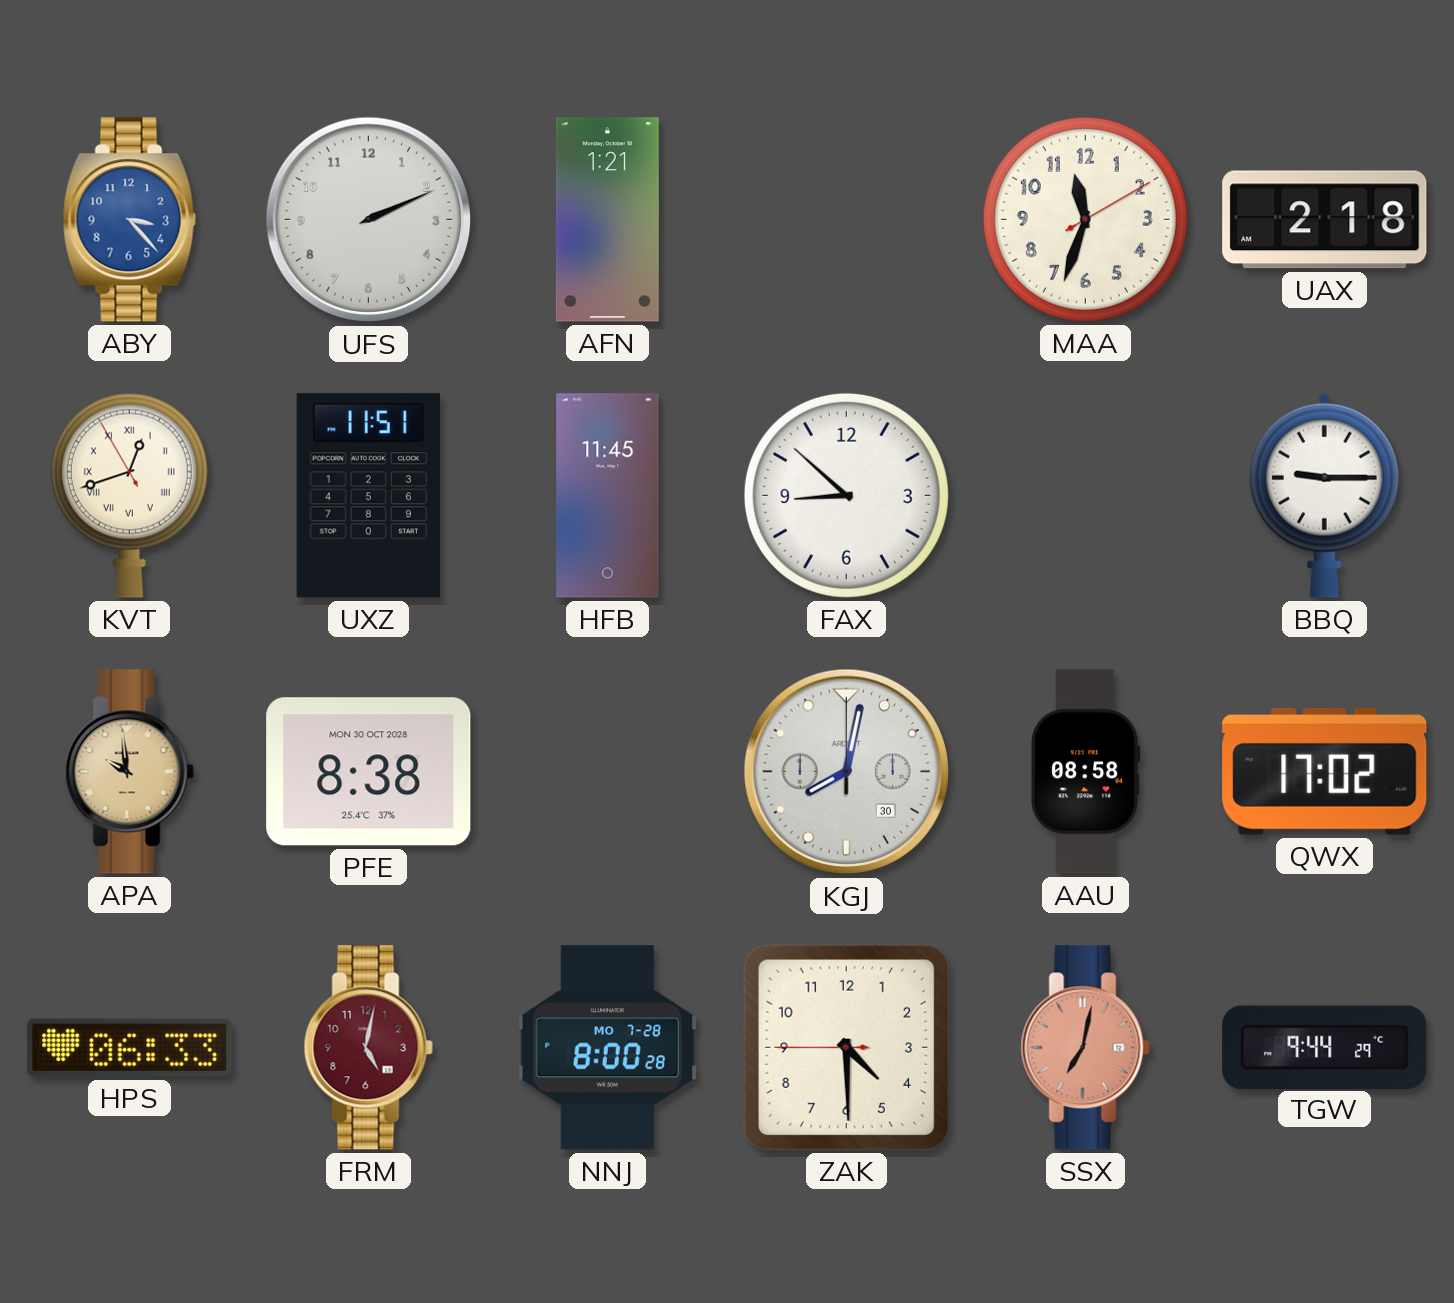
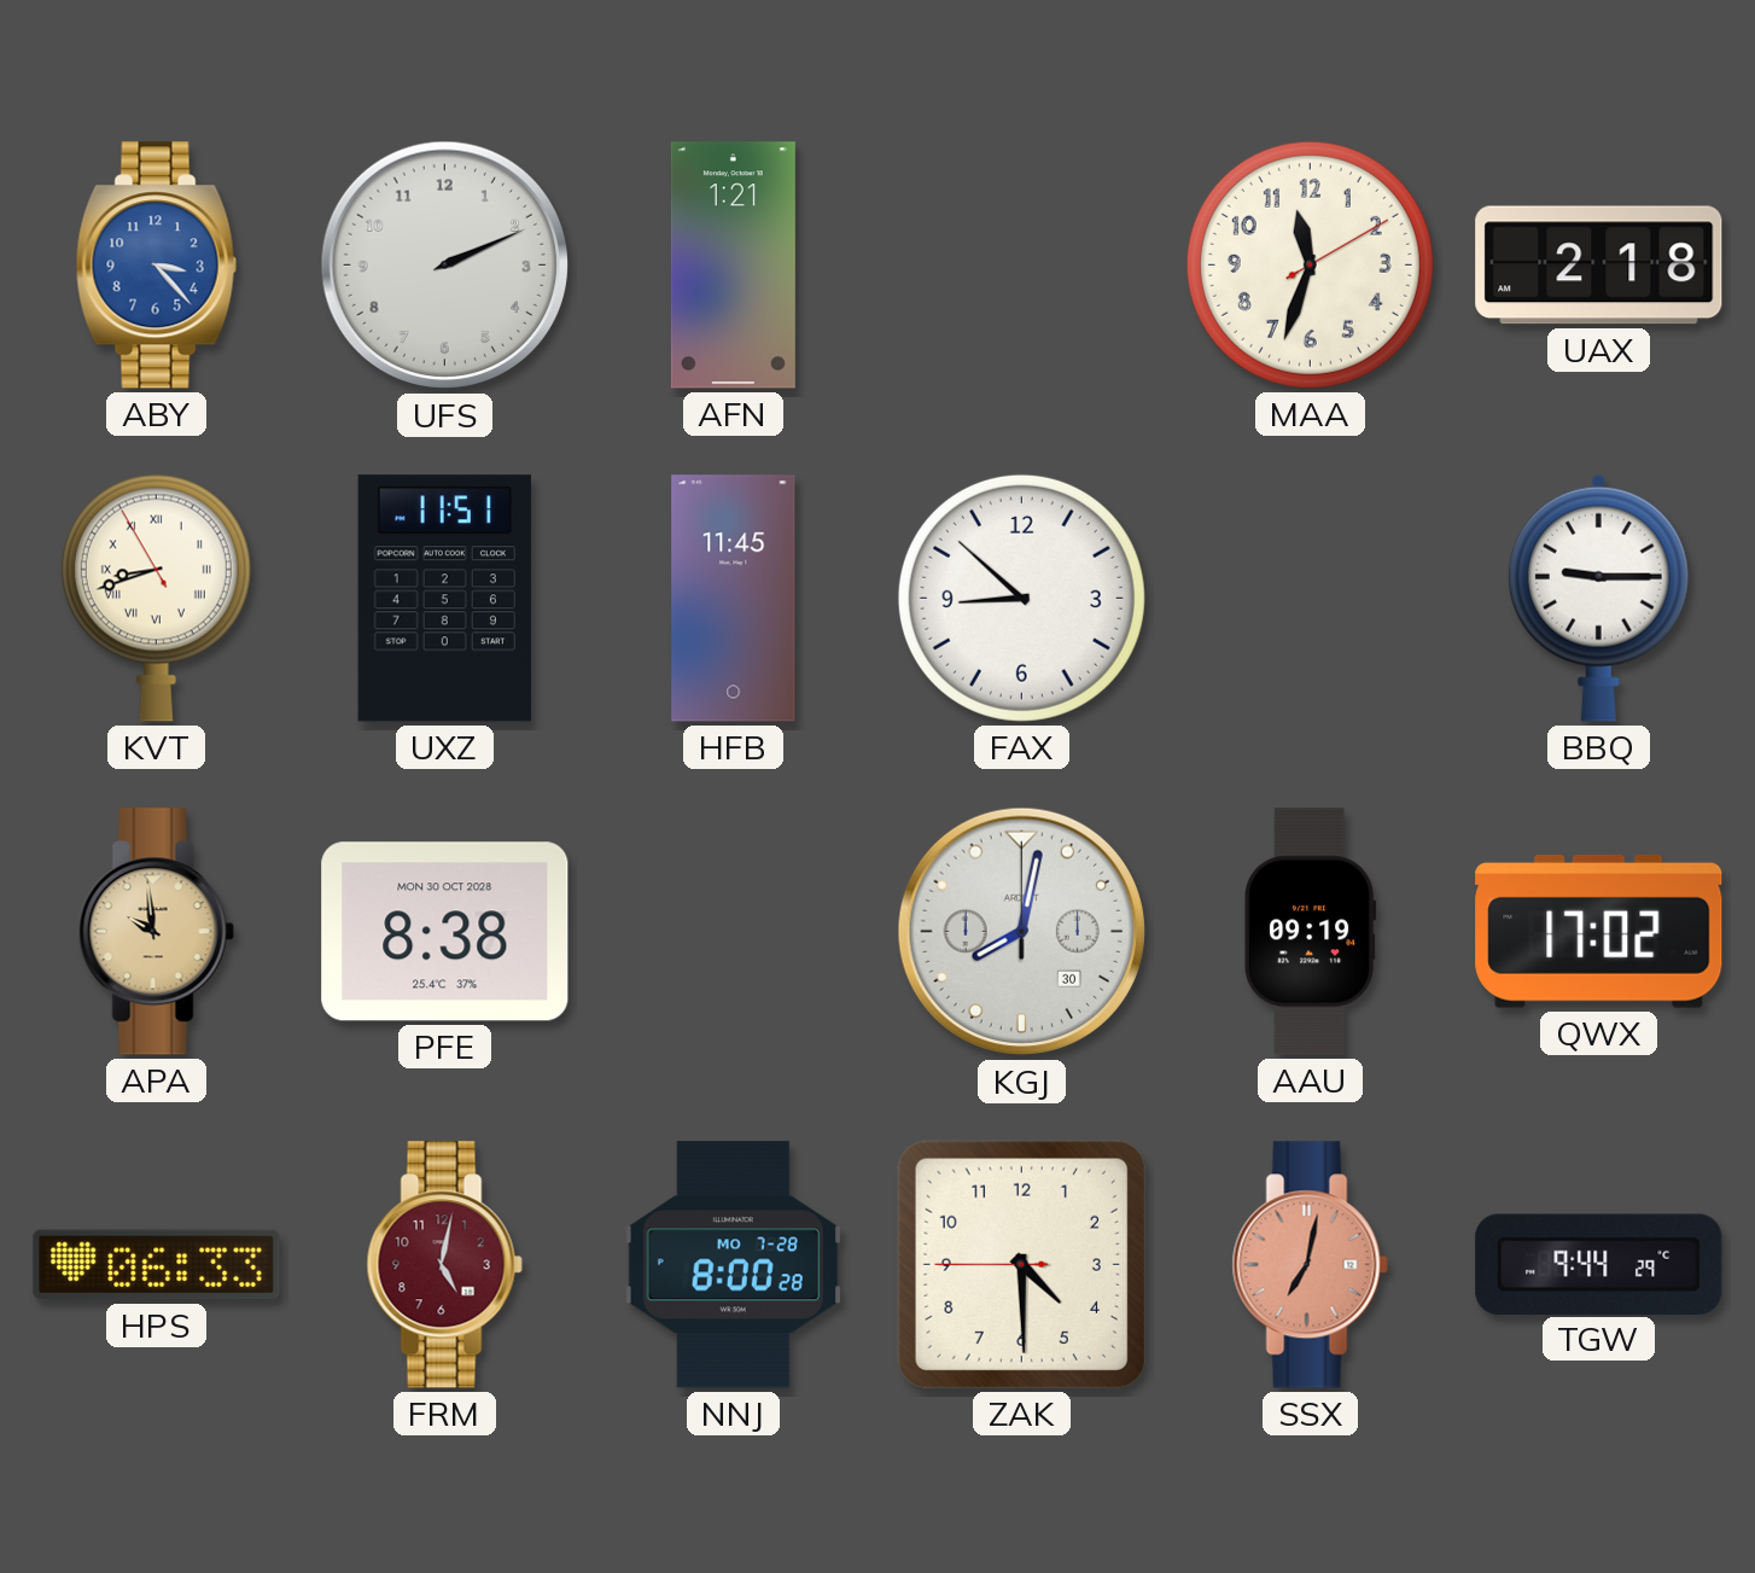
KVT: 12:41 -> 8:41 (156, 598)
AAU: 08:58 -> 09:19 (1311, 932)
